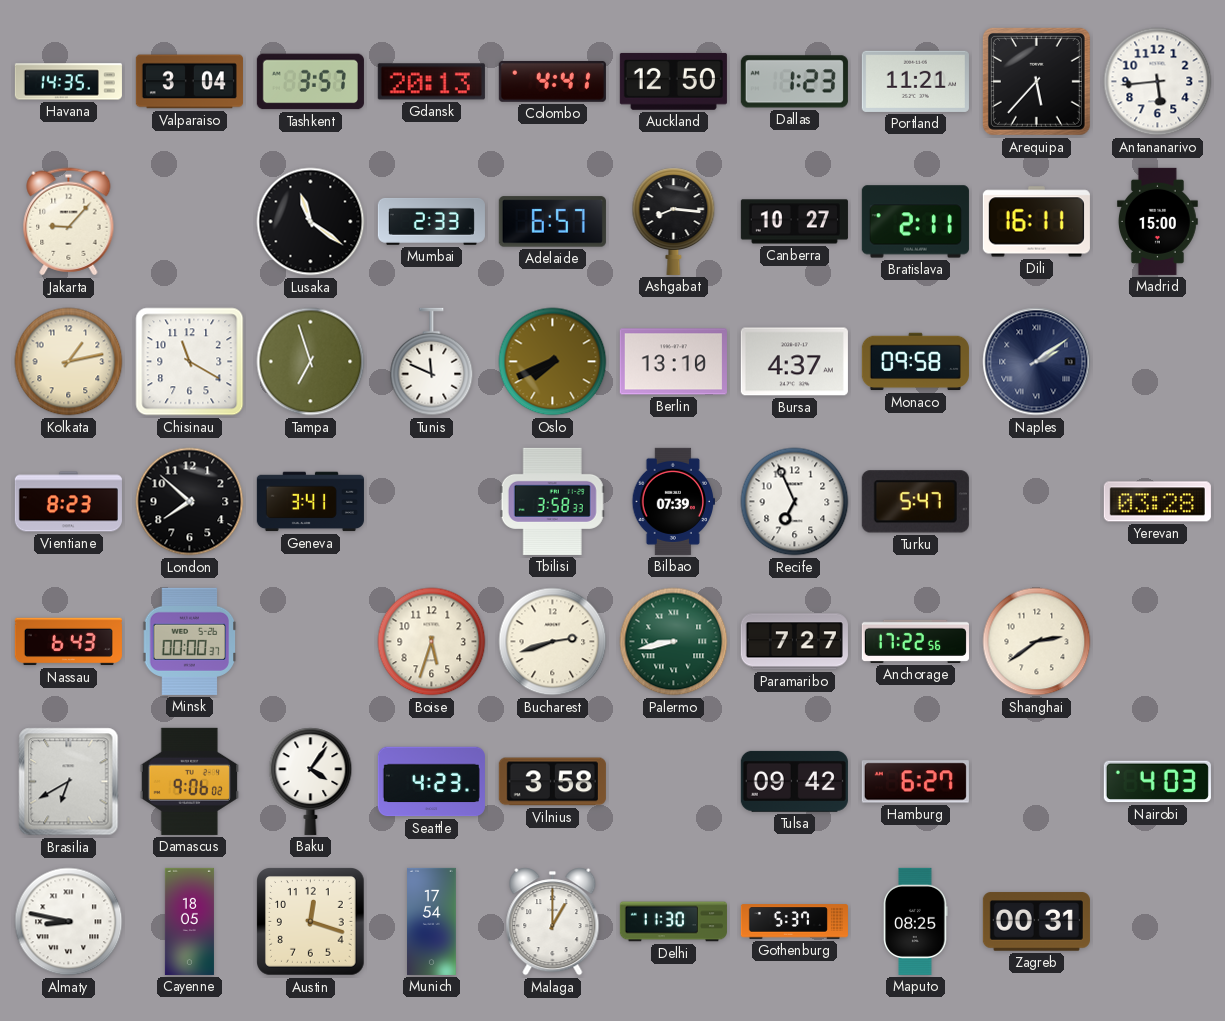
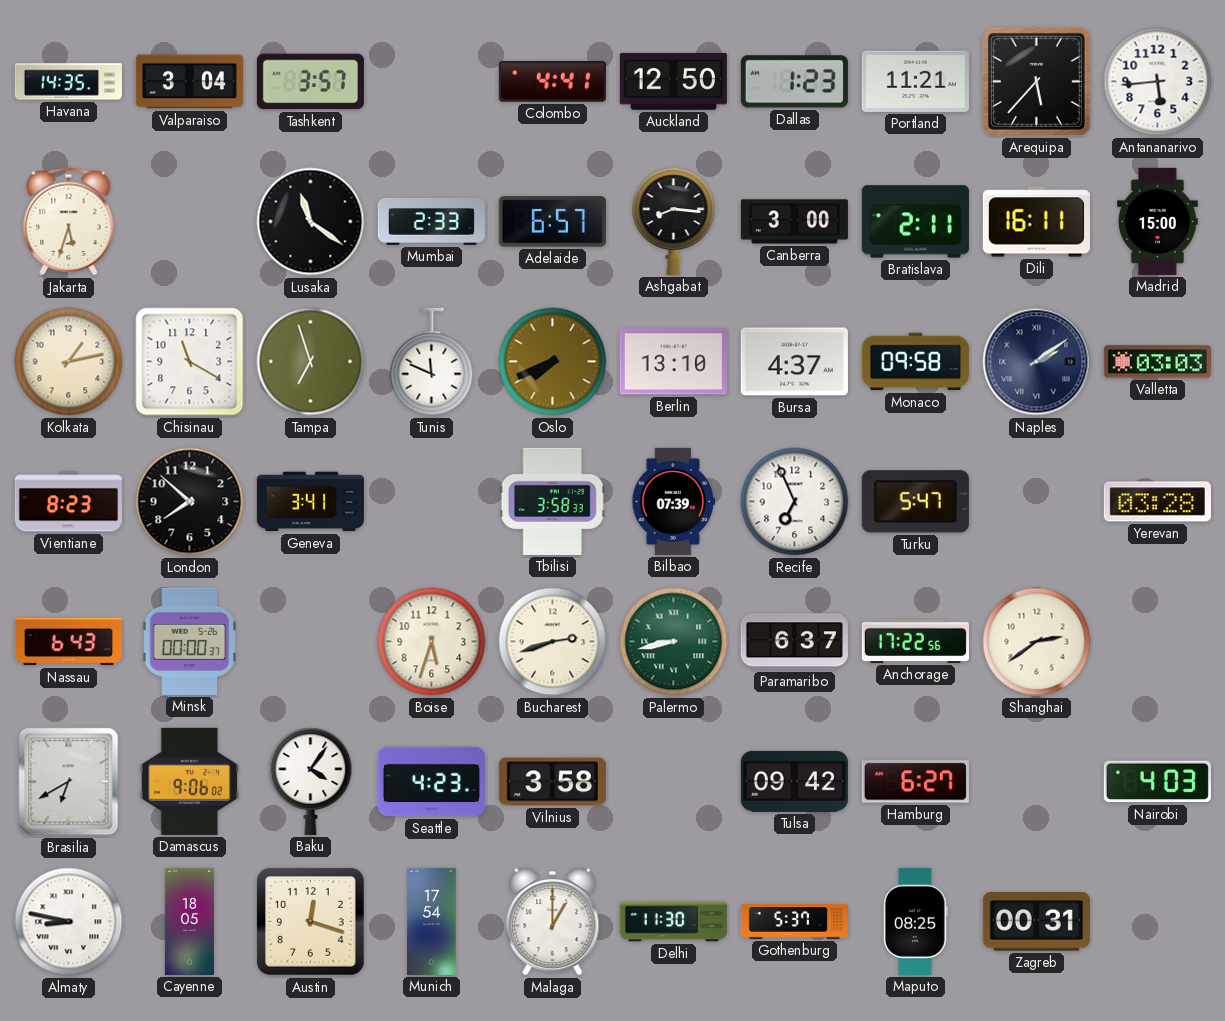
Gdansk: 20:13 -> none (431, 82)
Jakarta: 9:07 -> 5:33 (69, 222)
Canberra: 10:27 -> 3:00 (794, 222)
Valletta: none -> 03:03 (1157, 362)
Paramaribo: 7:27 -> 6:37 (794, 642)
